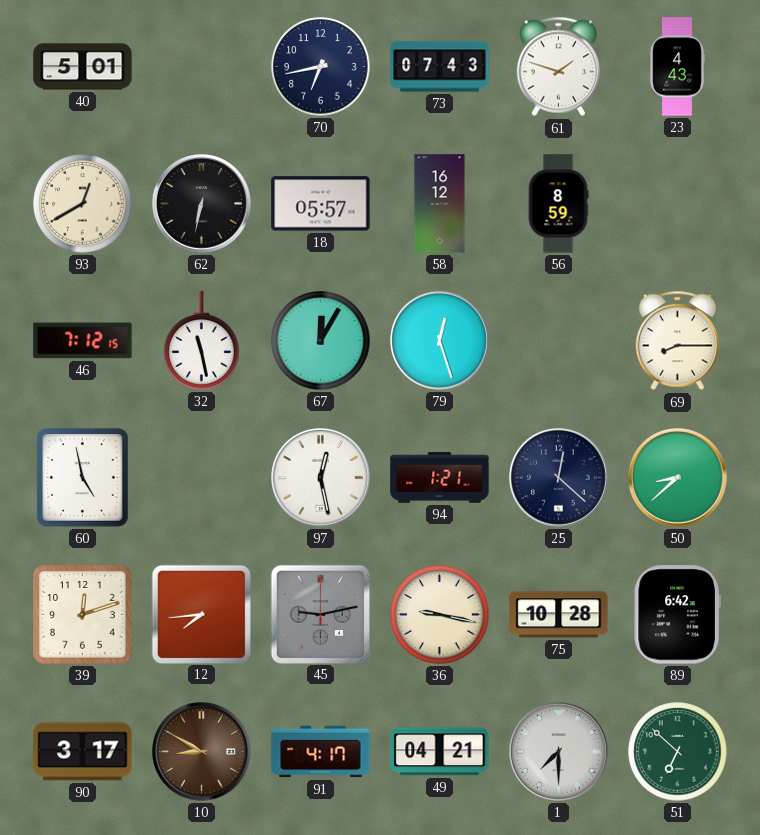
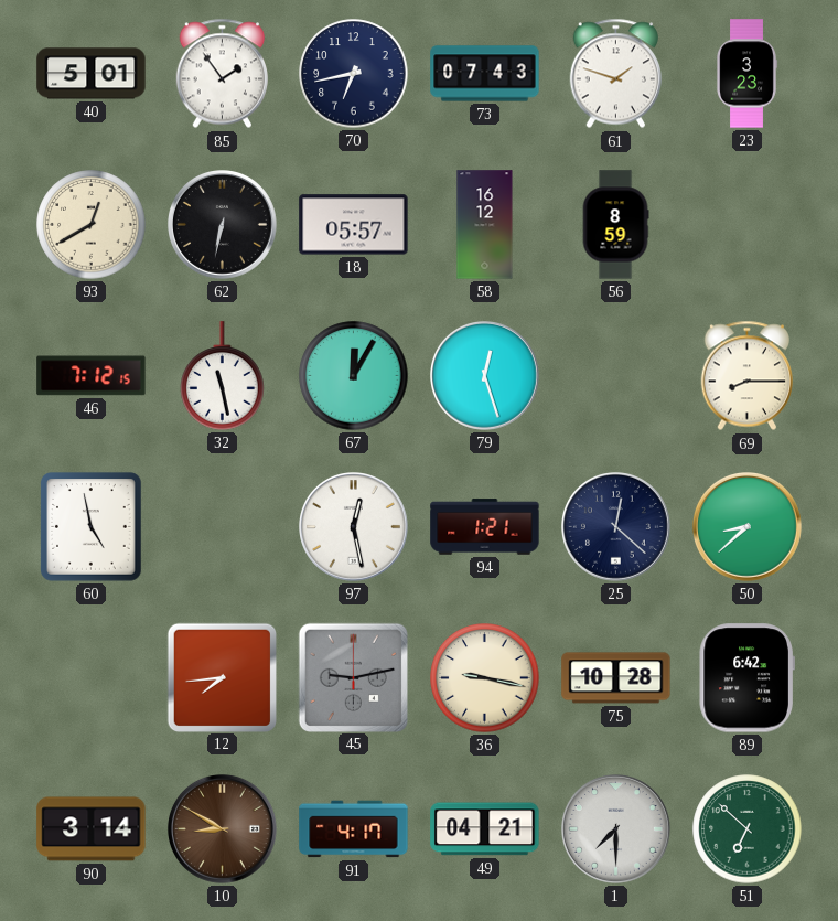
85: none -> 1:54 (222, 74)
23: 4:43 -> 3:23 (746, 74)
39: 12:12 -> none (83, 615)
90: 3:17 -> 3:14 (92, 829)
